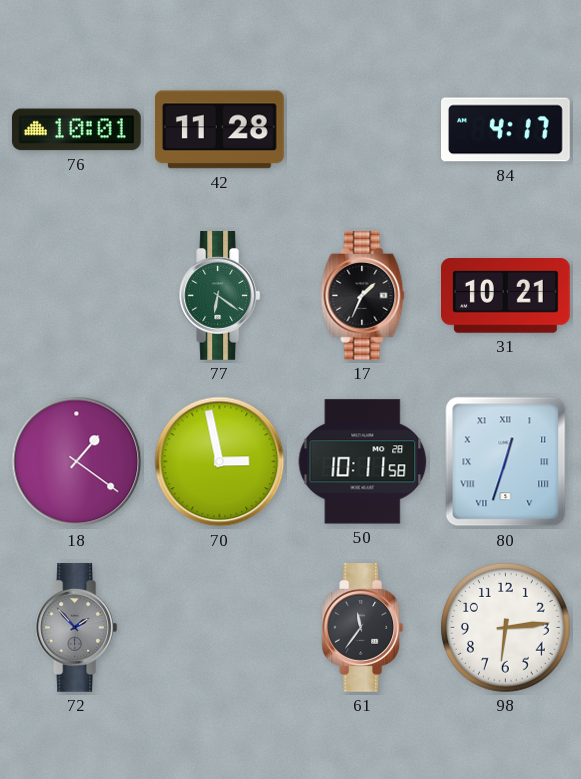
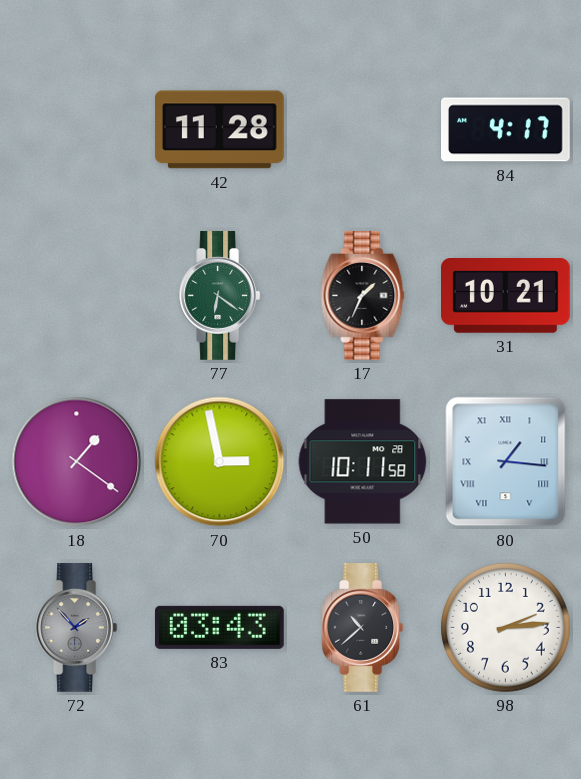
76: 10:01 -> none (77, 130)
80: 12:33 -> 1:16 (506, 462)
83: none -> 03:43 (219, 627)
61: 11:36 -> 10:38 (363, 628)
98: 6:14 -> 2:14 (505, 627)
